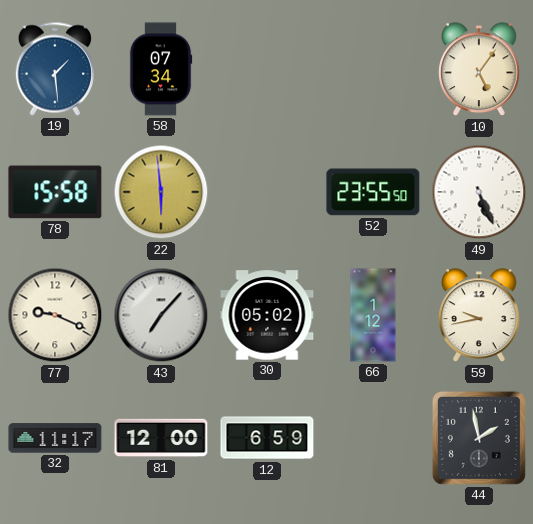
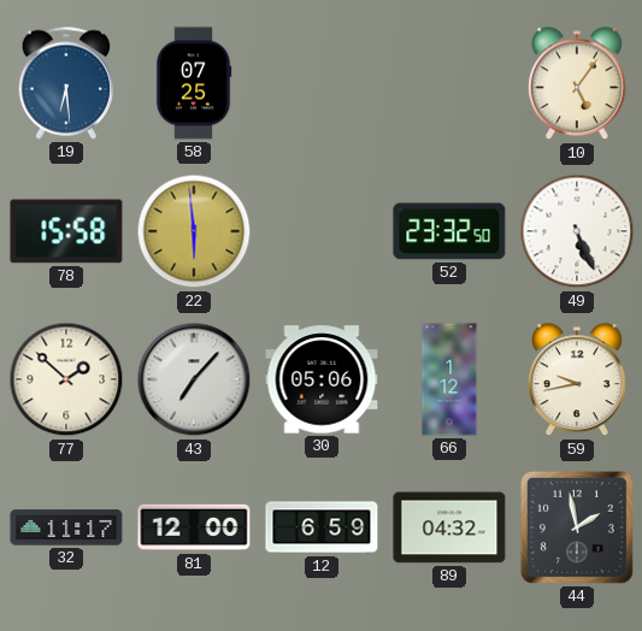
19: 1:29 -> 6:29 (65, 83)
58: 07:34 -> 07:25 (194, 83)
52: 23:55 -> 23:32 (449, 231)
77: 9:19 -> 1:52 (66, 379)
30: 05:02 -> 05:06 (322, 379)
89: none -> 04:32 (449, 527)
